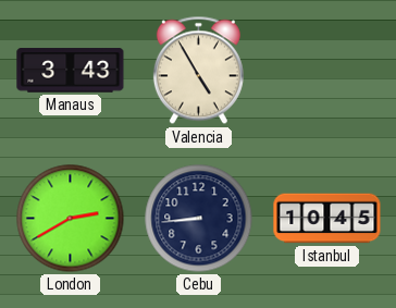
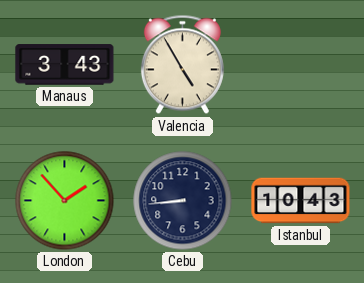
London: 2:40 -> 1:53 (65, 201)
Istanbul: 10:45 -> 10:43 (301, 201)
